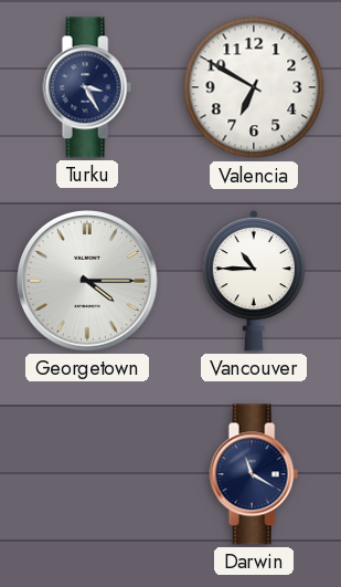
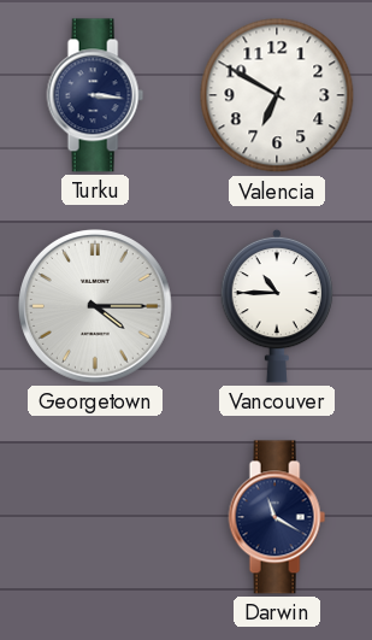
Turku: 3:25 -> 3:16 (95, 95)
